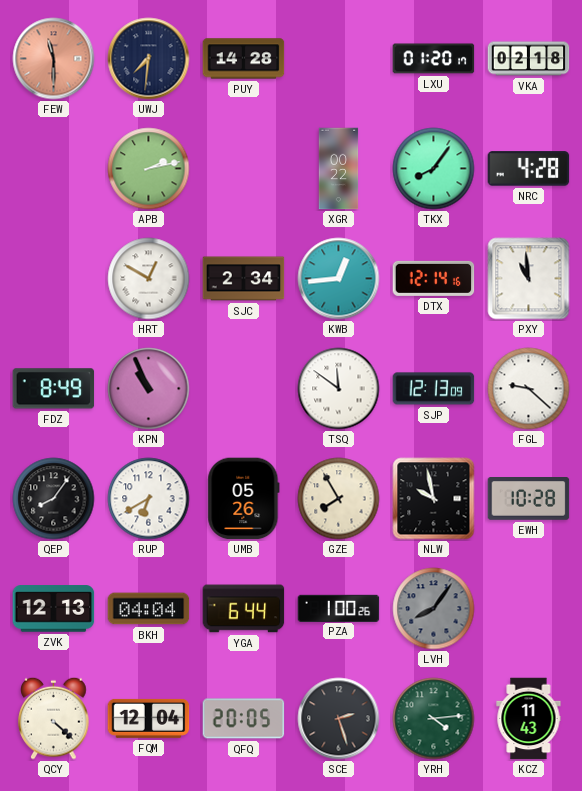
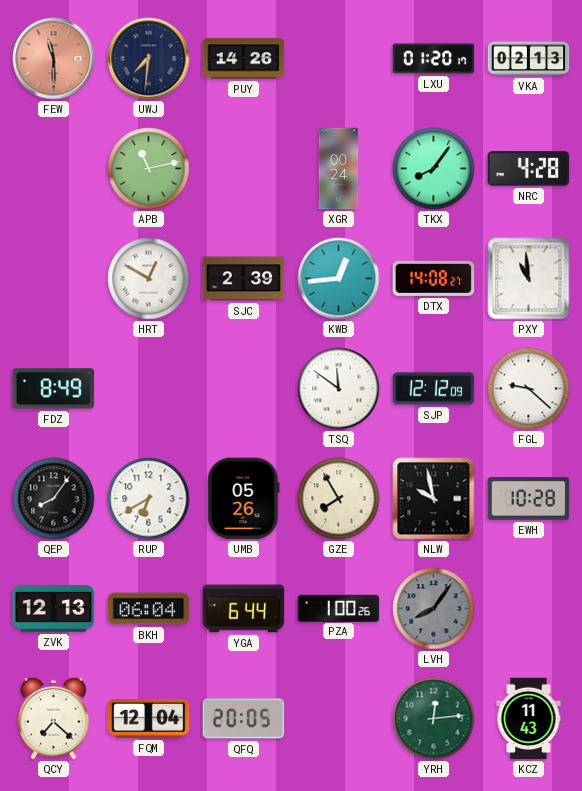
PUY: 14:28 -> 14:26 (244, 59)
VKA: 02:18 -> 02:13 (529, 59)
APB: 2:13 -> 11:13 (149, 169)
XGR: 00:22 -> 00:24 (339, 169)
SJC: 2:34 -> 2:39 (244, 279)
DTX: 12:14 -> 14:08 (434, 278)
KPN: 10:56 -> none (149, 389)
SJP: 12:13 -> 12:12 (434, 389)
BKH: 04:04 -> 06:04 (149, 609)
QCY: 4:22 -> 7:22 (54, 718)
SCE: 2:27 -> none (339, 719)
YRH: 4:14 -> 12:14 (434, 719)
